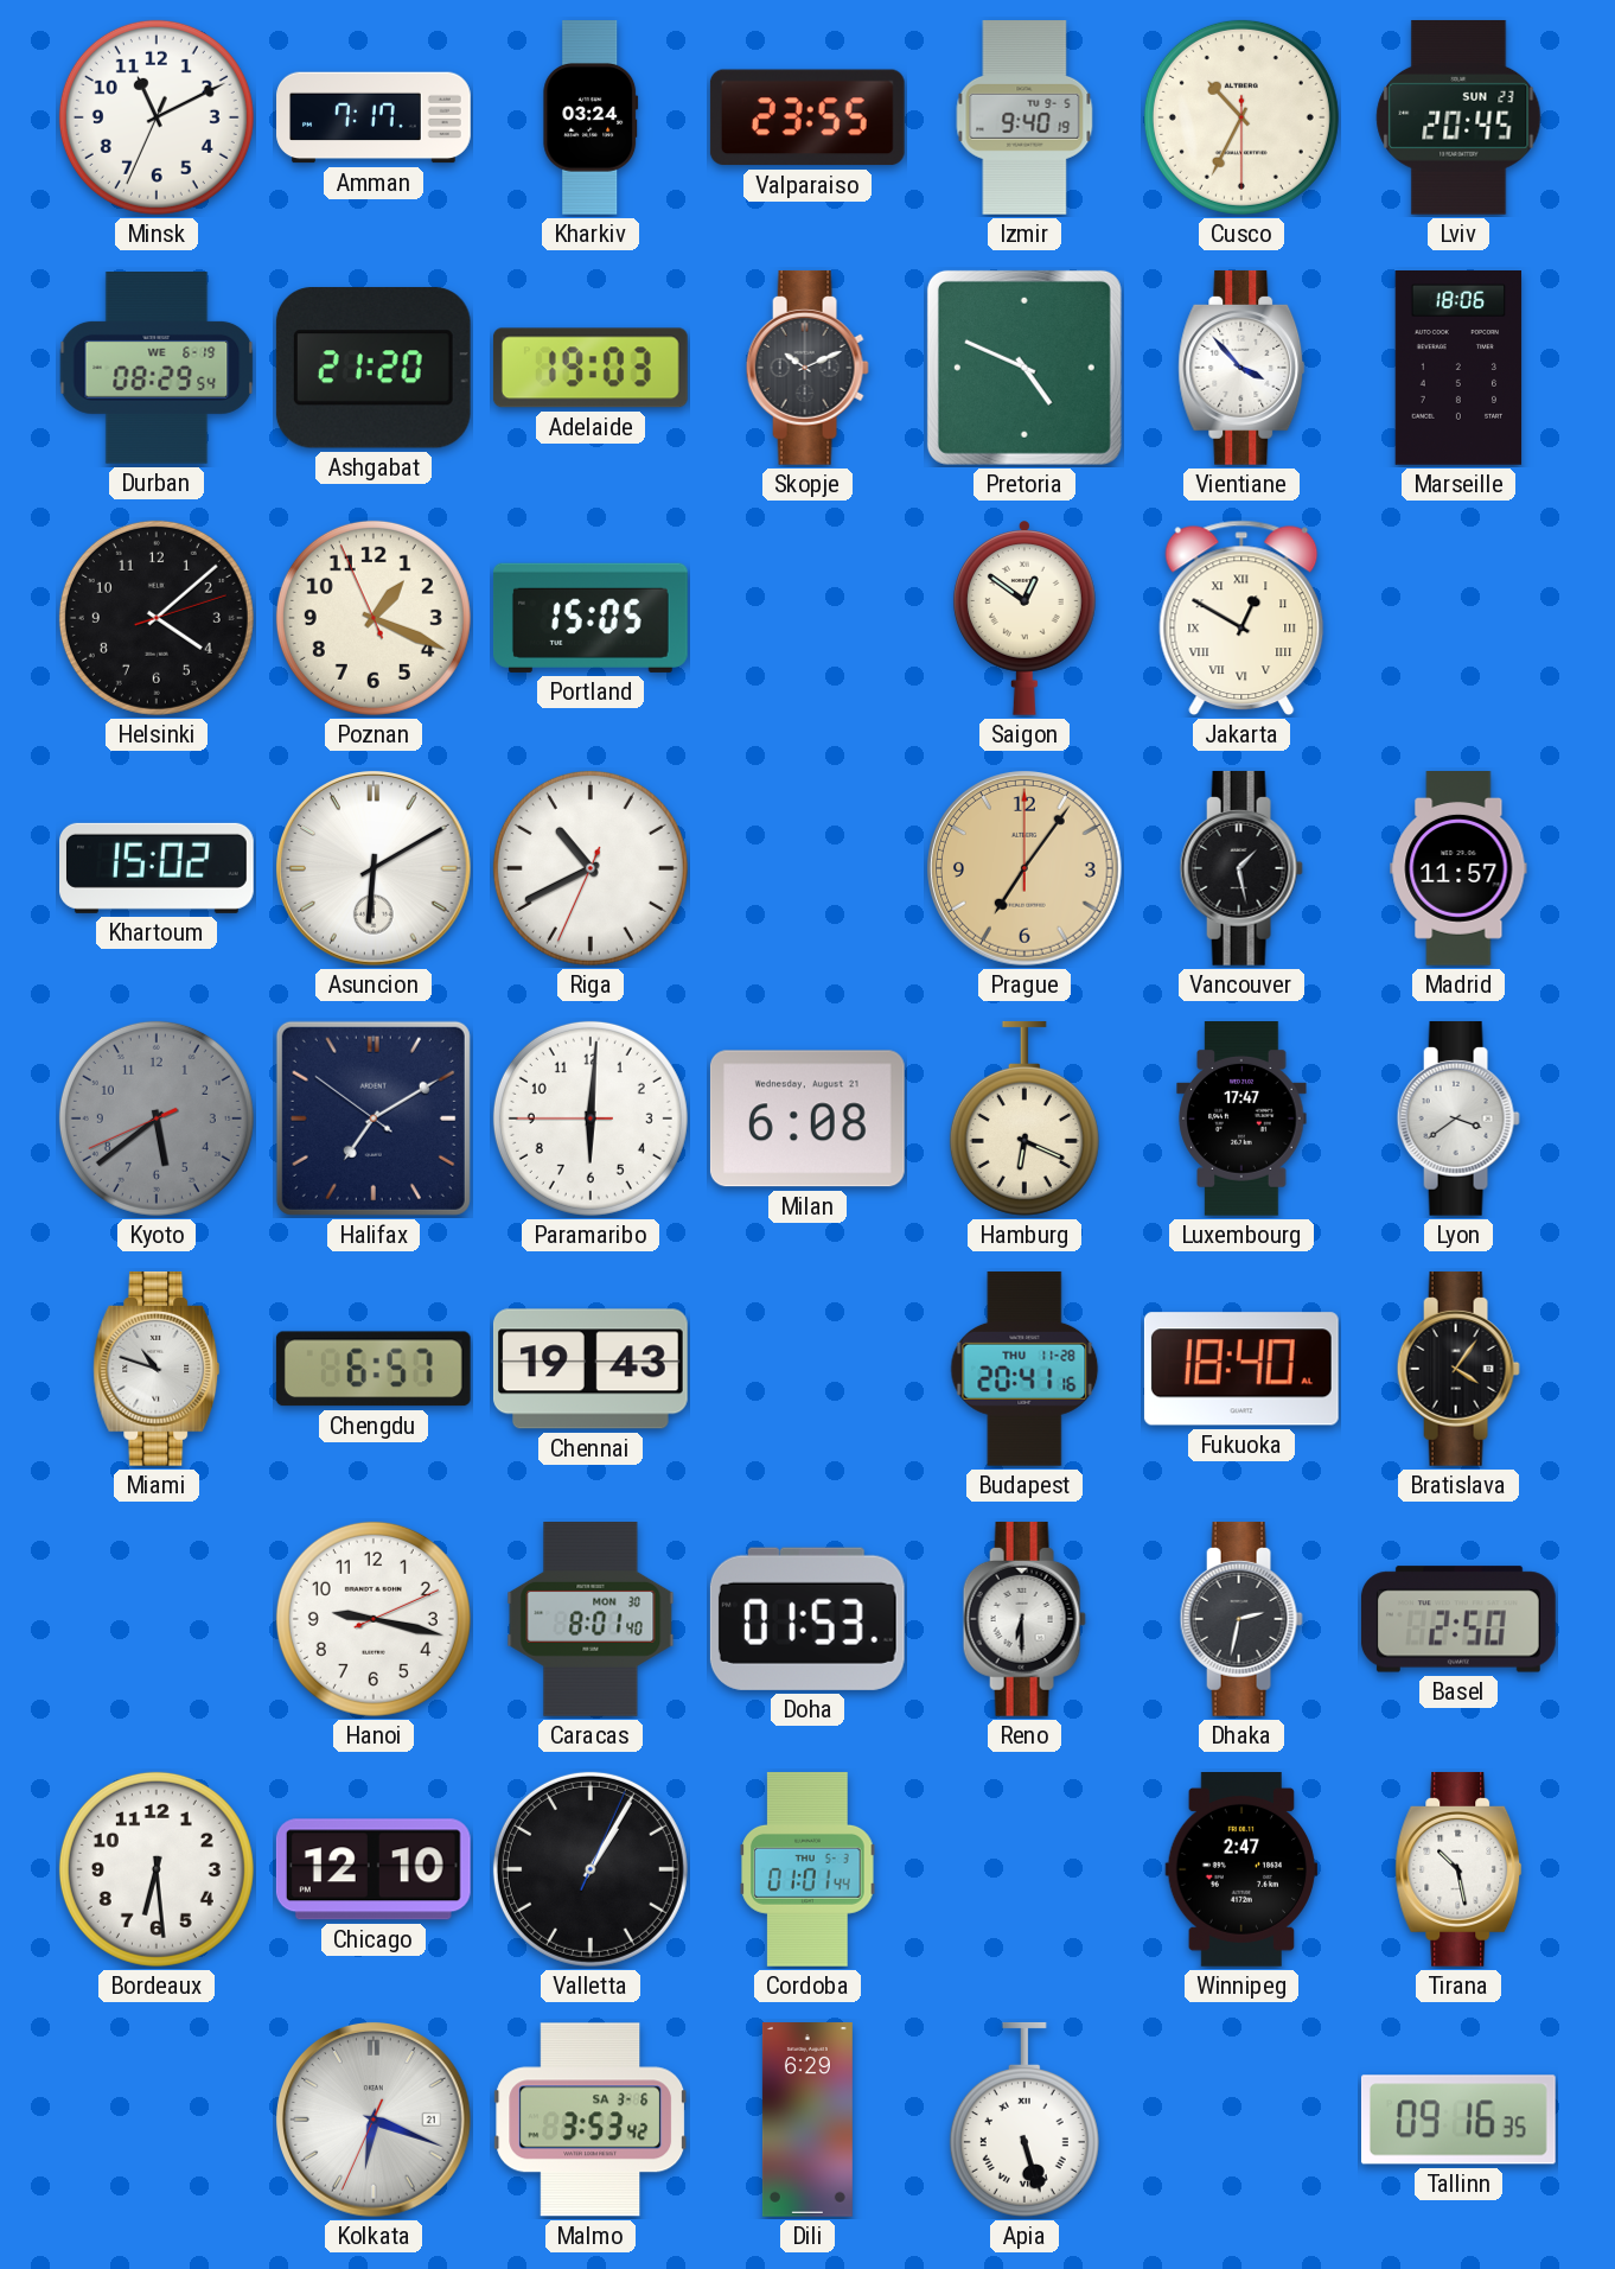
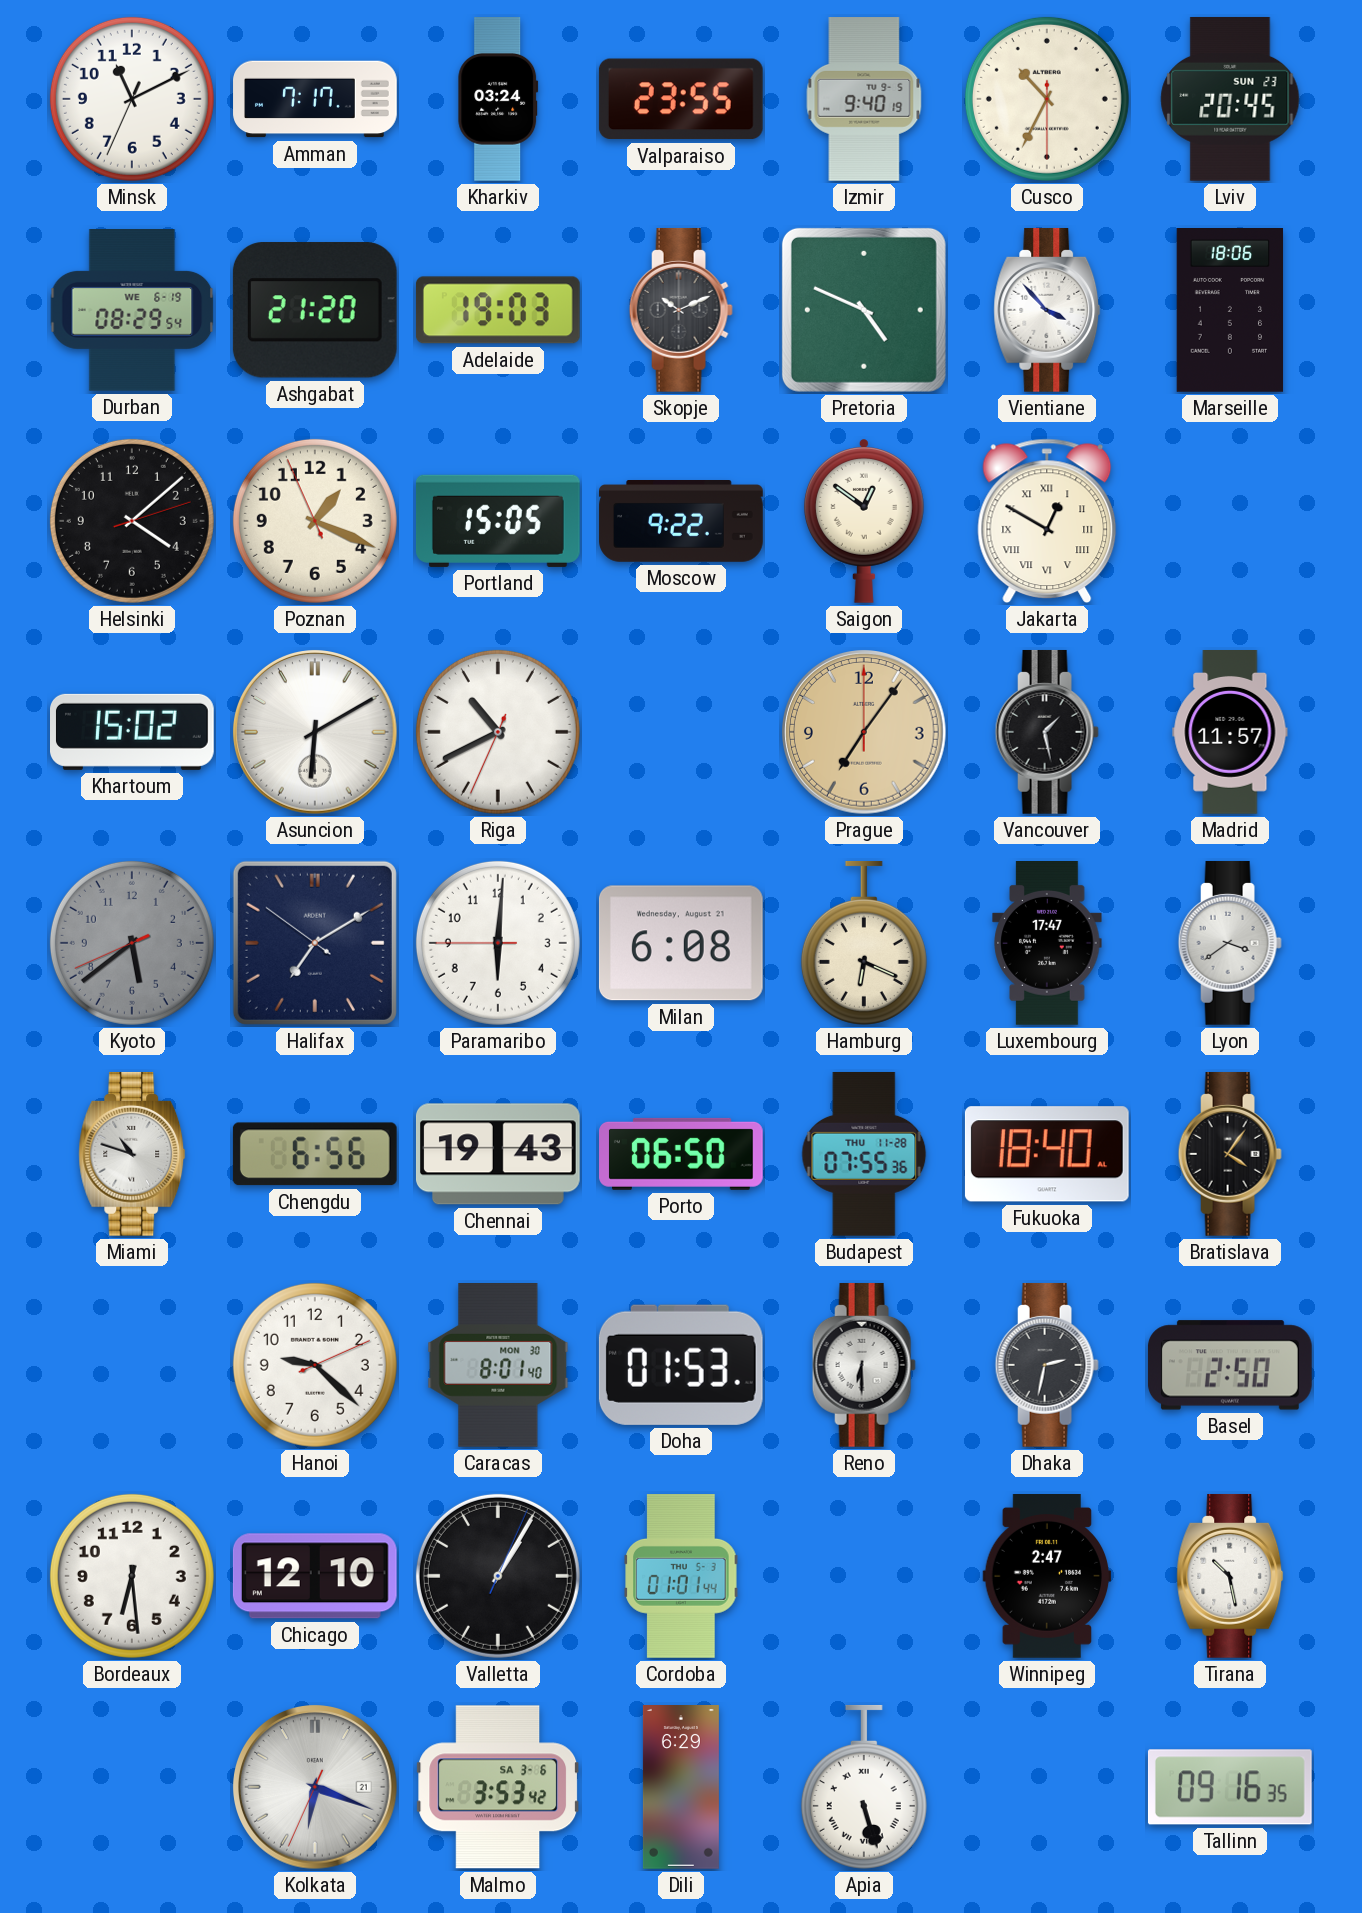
Moscow: none -> 9:22 (681, 521)
Chengdu: 6:57 -> 6:56 (315, 1154)
Porto: none -> 06:50 (682, 1154)
Budapest: 20:41 -> 07:55 (864, 1154)
Hanoi: 9:17 -> 9:22 (315, 1365)
